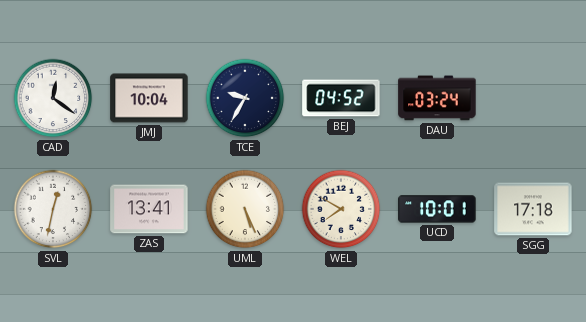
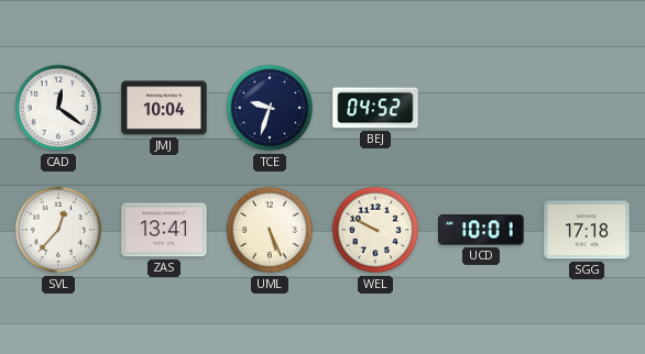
TCE: 9:35 -> 9:33 (270, 108)
DAU: 03:24 -> none (437, 98)
SVL: 12:32 -> 12:37 (58, 230)
WEL: 7:50 -> 9:50 (375, 230)
